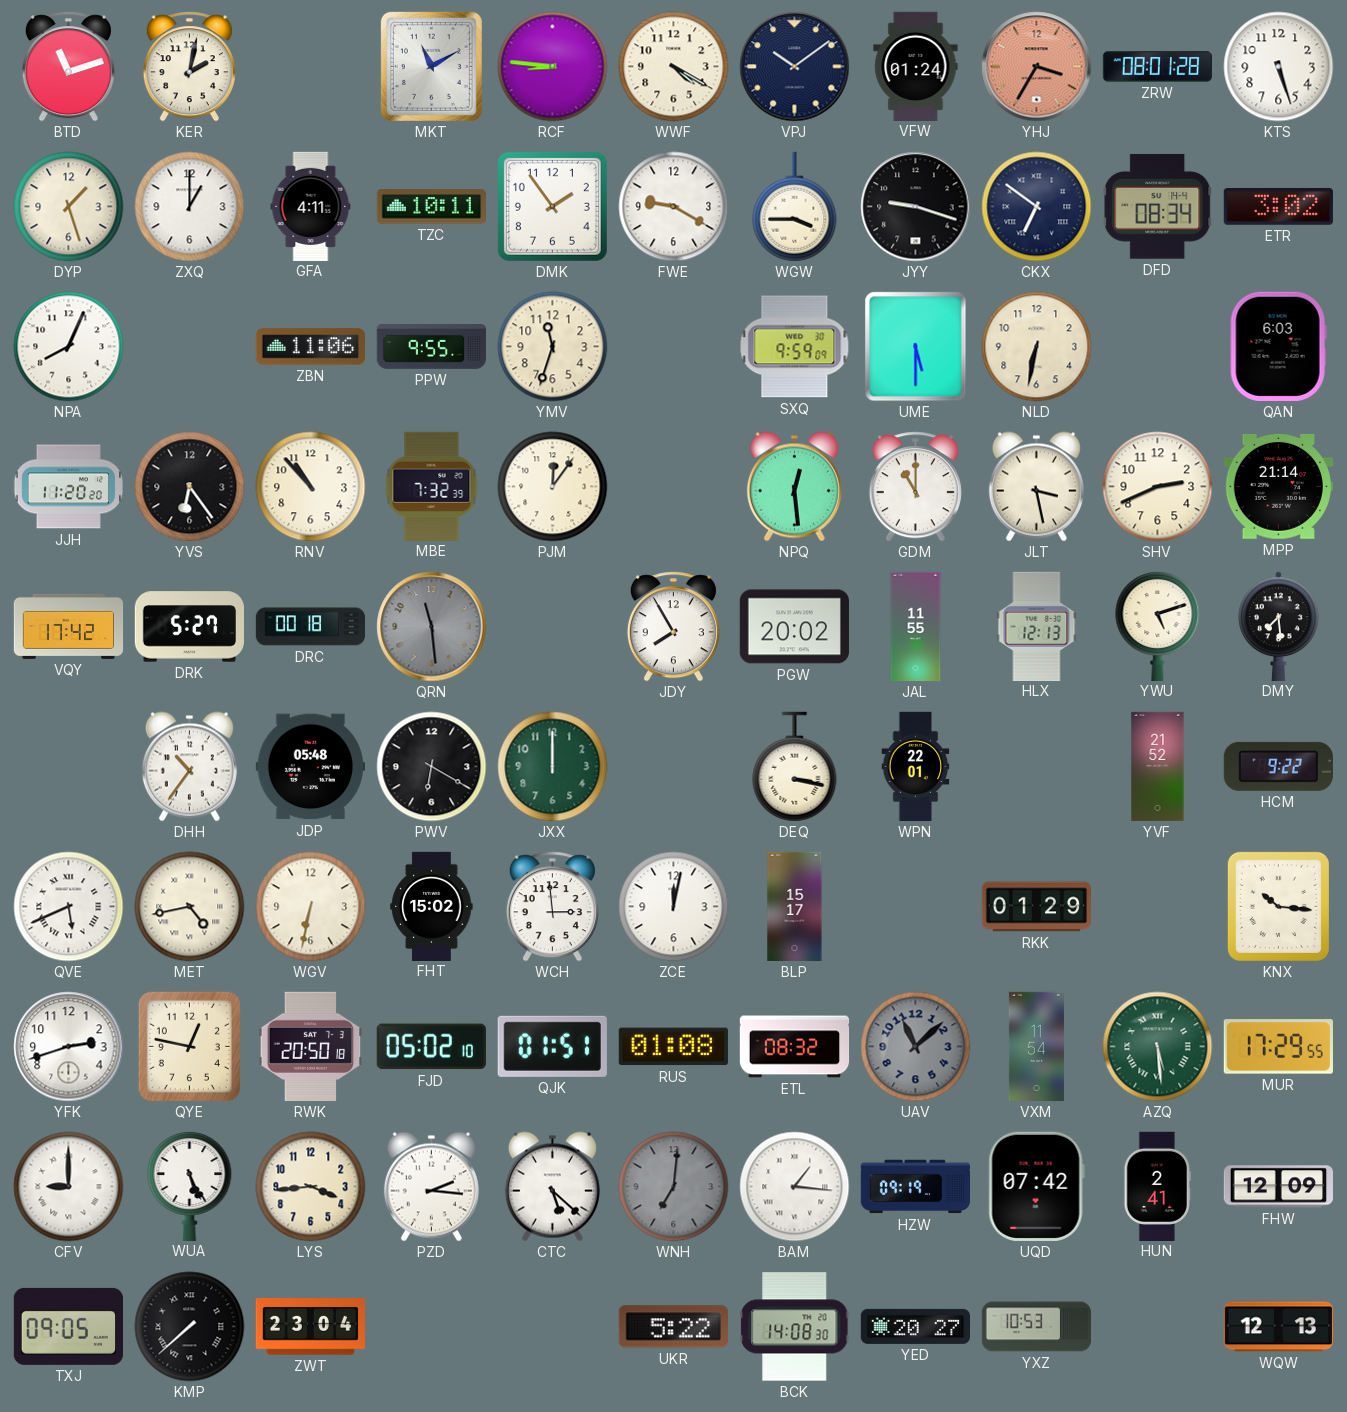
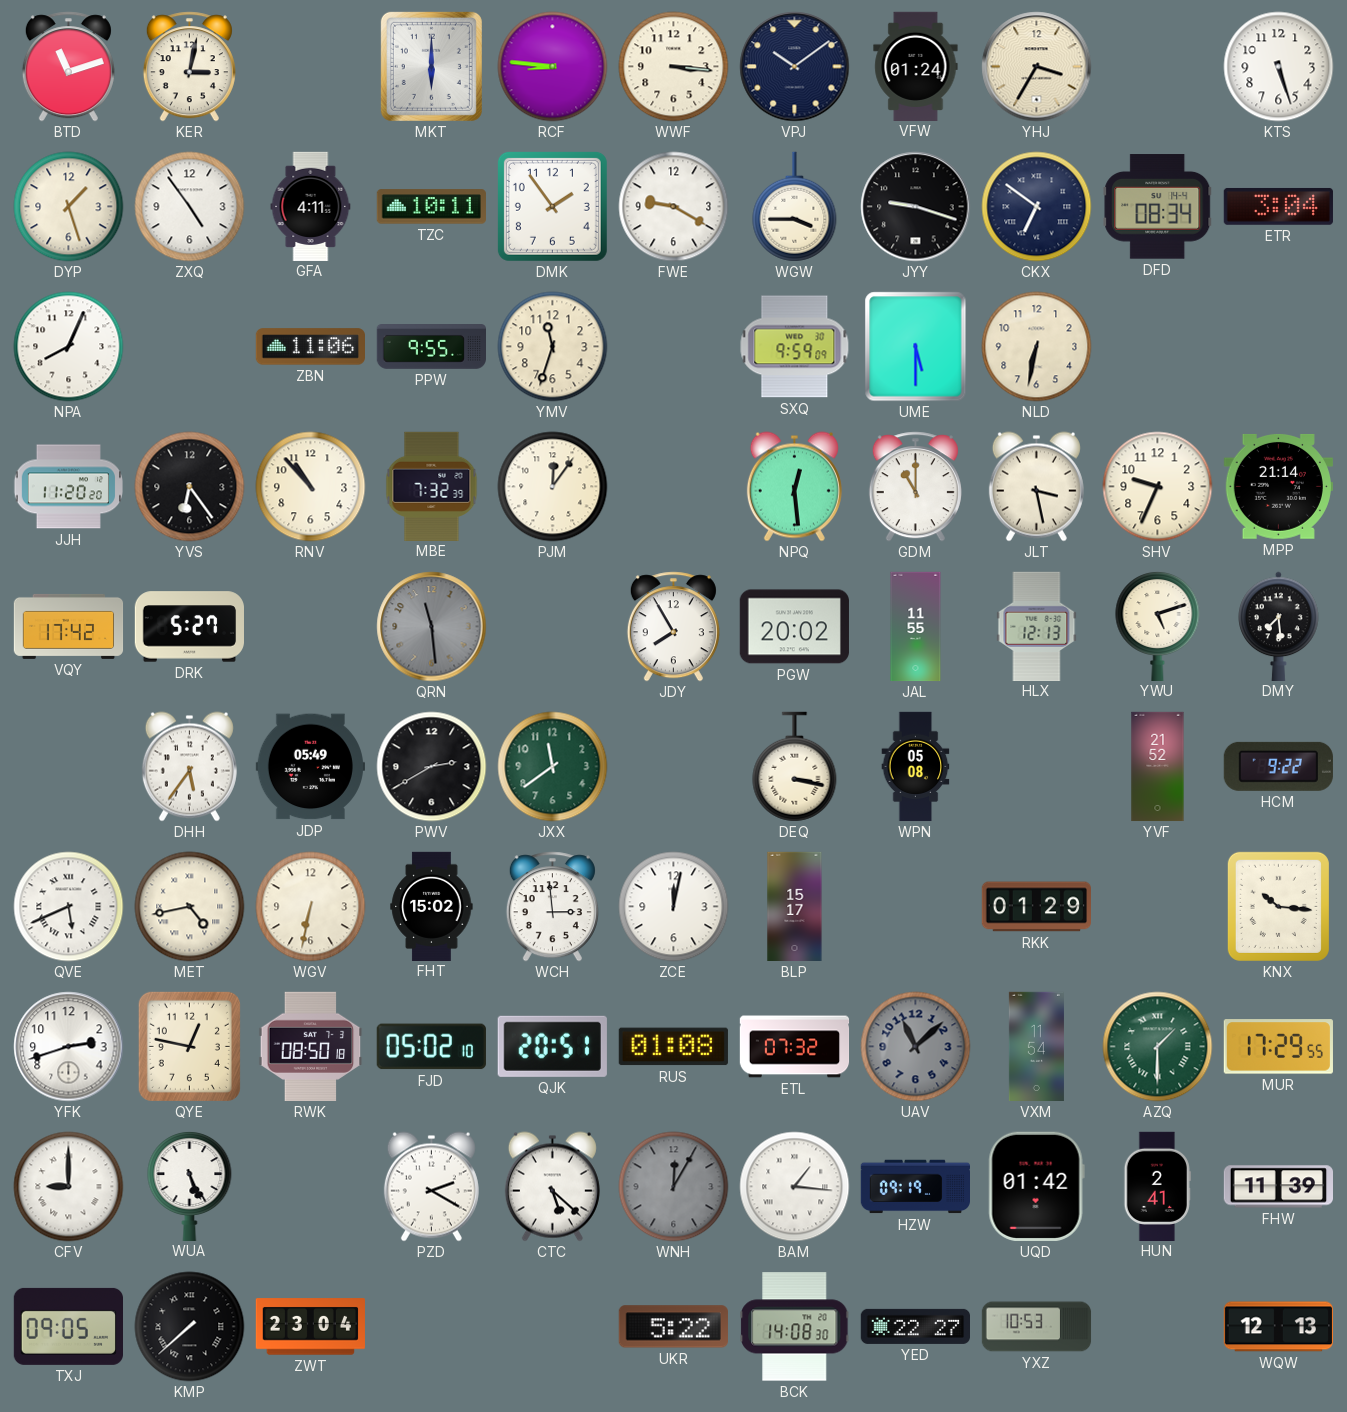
KER: 2:02 -> 3:02 (189, 67)
MKT: 11:10 -> 6:00 (431, 66)
WWF: 4:20 -> 3:16 (674, 67)
YHJ dial: salmon -> cream (1037, 67)
ZRW: 08:01 -> none (1157, 67)
ZXQ: 1:00 -> 4:54 (190, 207)
ETR: 3:02 -> 3:04 (1278, 207)
QAN: 6:03 -> none (1278, 346)
SHV: 2:41 -> 9:34 (1158, 487)
DRC: 00:18 -> none (311, 627)
DHH: 10:36 -> 5:36 (189, 767)
JDP: 05:48 -> 05:49 (310, 767)
PWV: 6:20 -> 2:40 (432, 767)
JXX: 12:00 -> 11:39 (553, 767)
WPN: 22:01 -> 05:08 (916, 767)
RWK: 20:50 -> 08:50 (311, 1046)
QJK: 01:51 -> 20:51 (552, 1046)
ETL: 08:32 -> 07:32 (795, 1047)
AZQ: 5:29 -> 1:30 (1158, 1047)
LYS: 3:44 -> none (311, 1187)
PZD: 2:16 -> 2:20 (431, 1187)
WNH: 7:01 -> 12:05 (674, 1187)
UQD: 07:42 -> 01:42 (1036, 1186)
FHW: 12:09 -> 11:39 (1278, 1187)
YED: 20:27 -> 22:27 (915, 1326)
